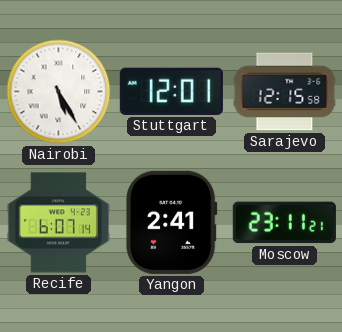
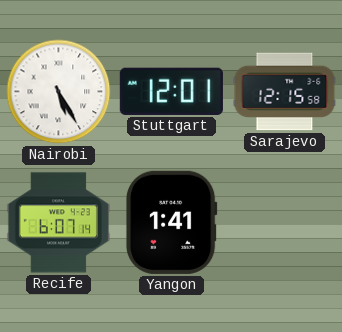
Yangon: 2:41 -> 1:41 (171, 222)
Moscow: 23:11 -> none (284, 223)
